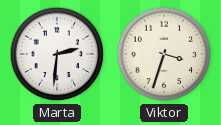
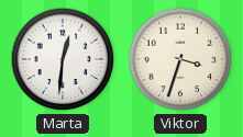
Marta: 2:31 -> 12:31 (63, 59)
